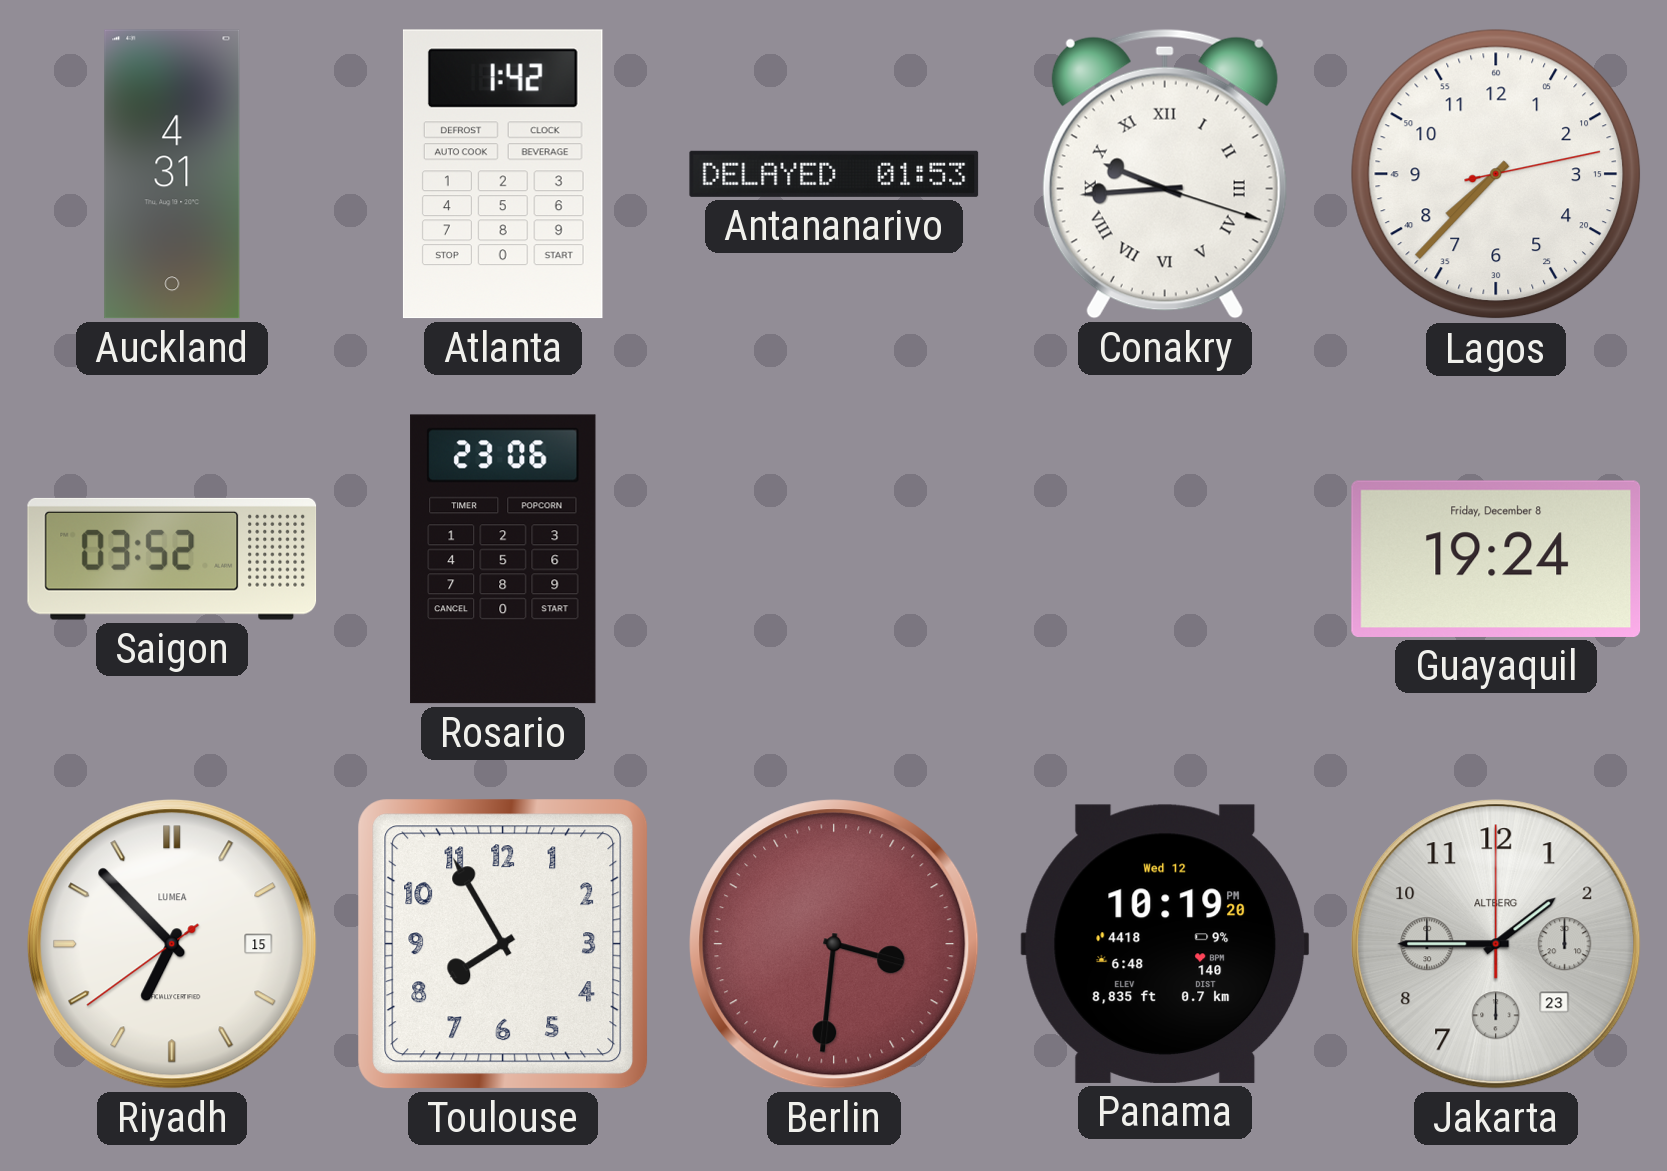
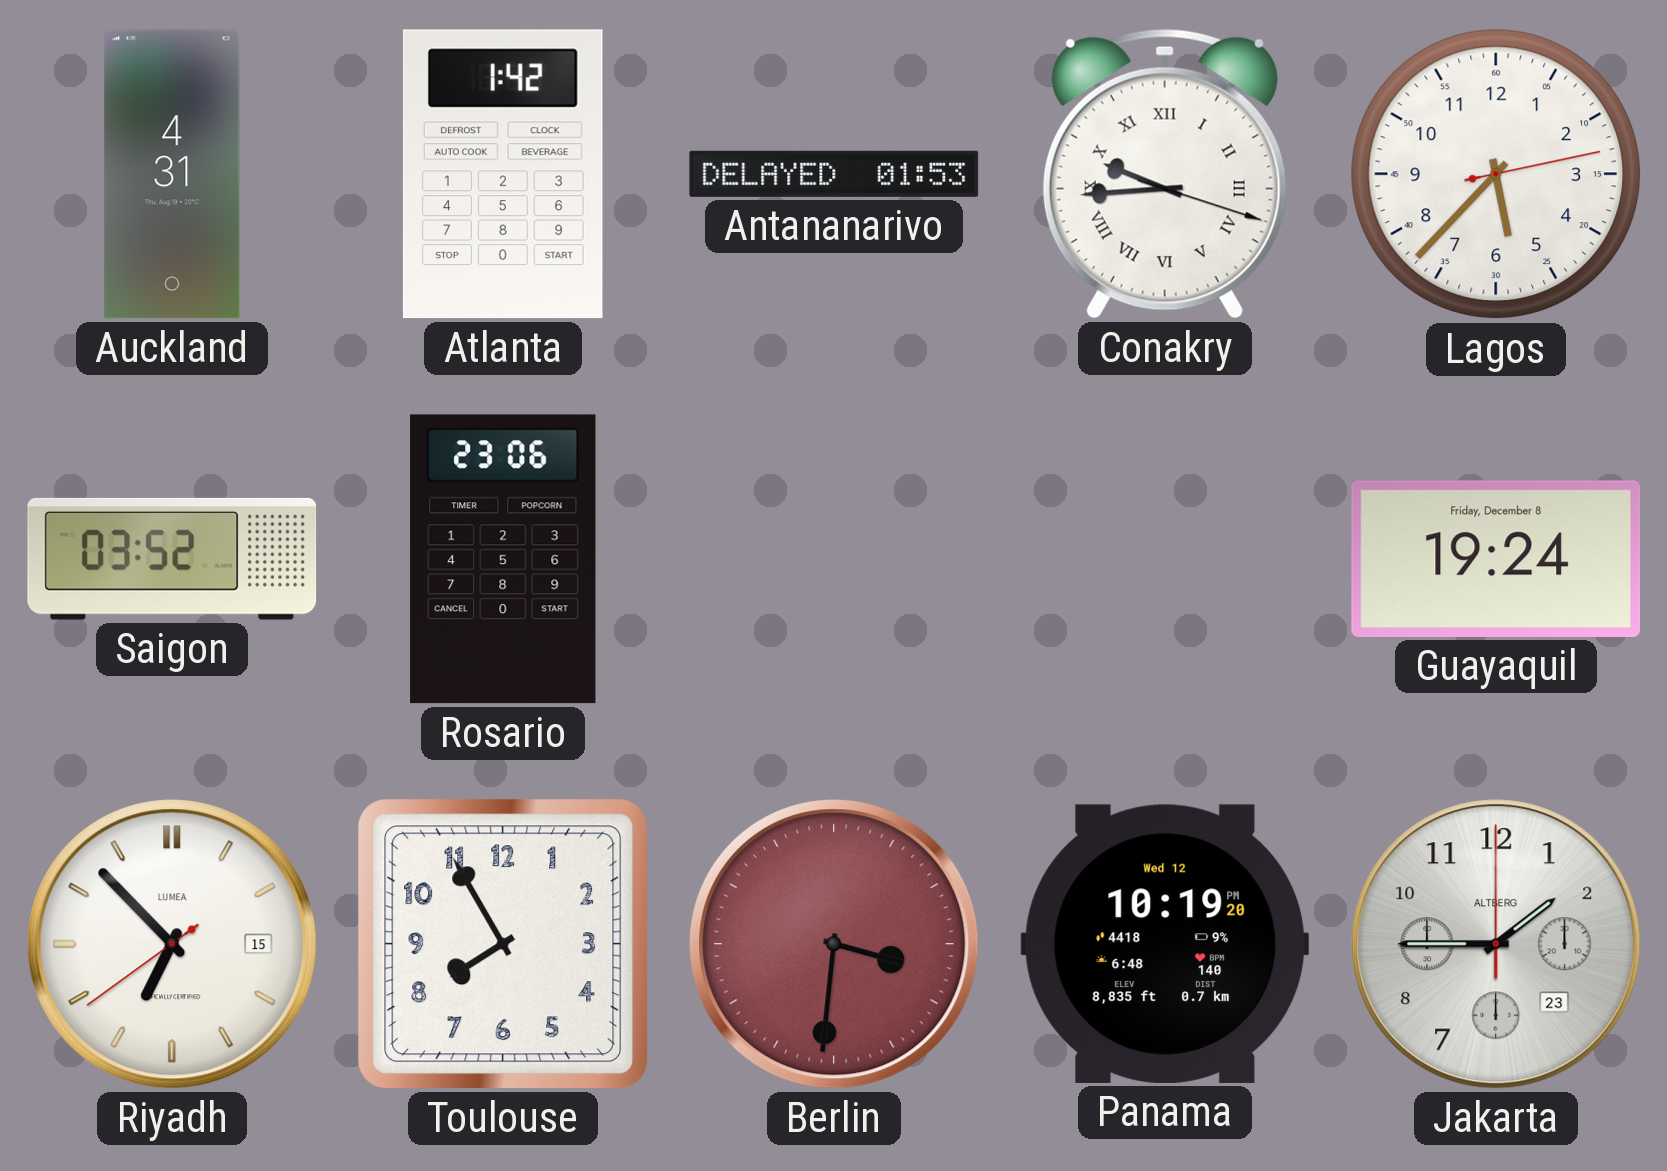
Lagos: 7:37 -> 5:37 (1496, 174)
